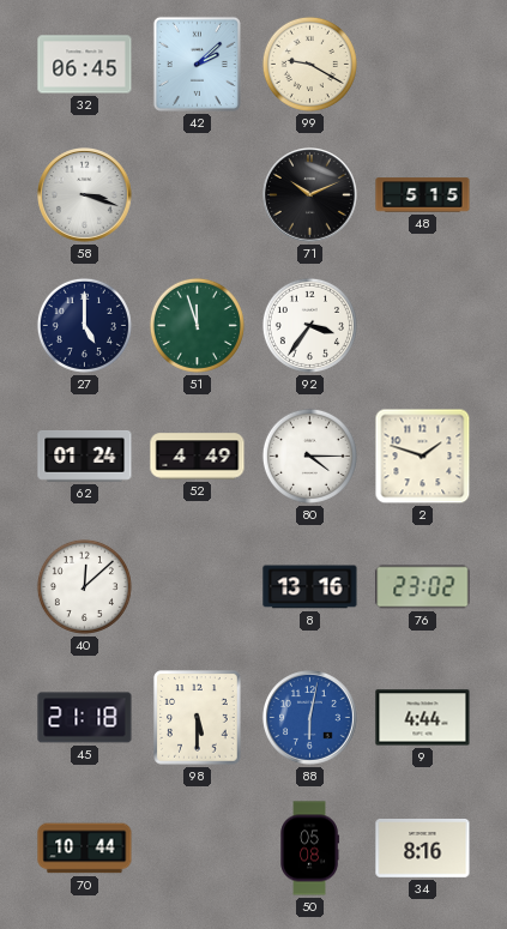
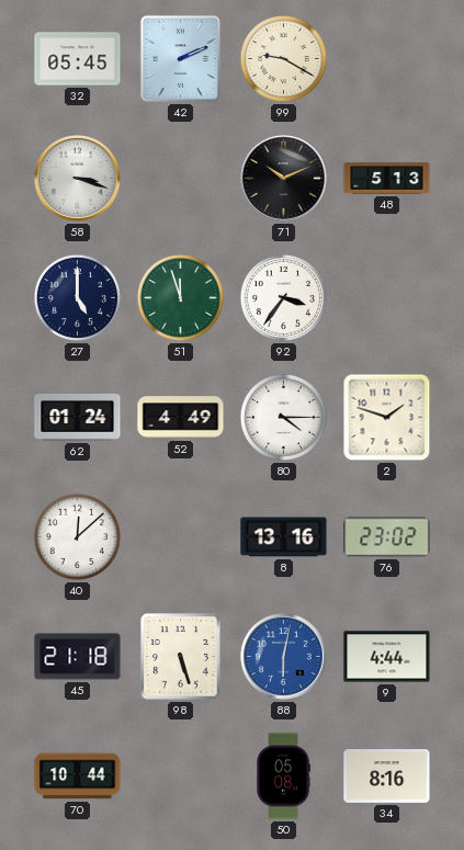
32: 06:45 -> 05:45 (78, 59)
42: 2:08 -> 2:11 (180, 58)
48: 5:15 -> 5:13 (387, 179)
98: 5:30 -> 5:27 (181, 657)
